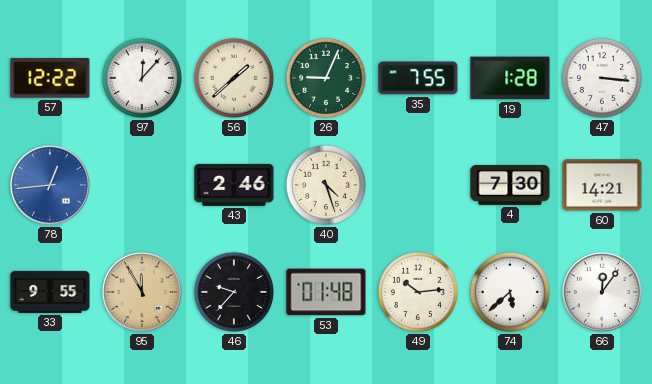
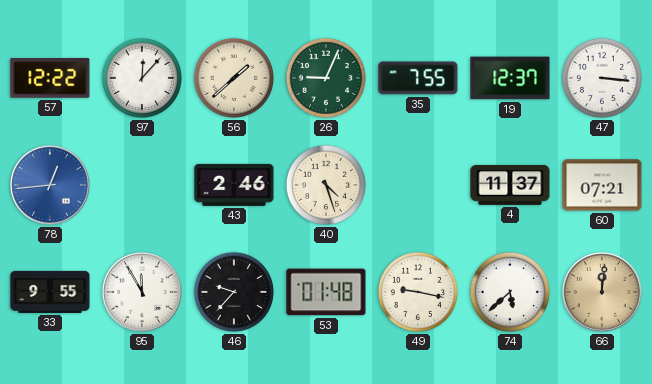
19: 1:28 -> 12:37 (510, 78)
4: 7:30 -> 11:37 (510, 185)
60: 14:21 -> 07:21 (602, 185)
95 dial: champagne -> white (143, 293)
49: 10:14 -> 9:17 (418, 292)
66: 12:06 -> 12:01 (603, 293)
66 dial: white -> champagne (603, 293)
